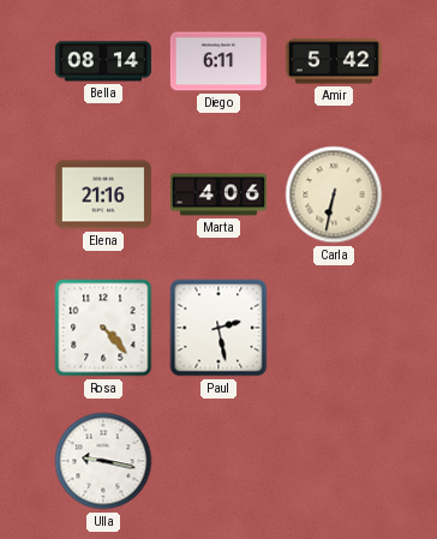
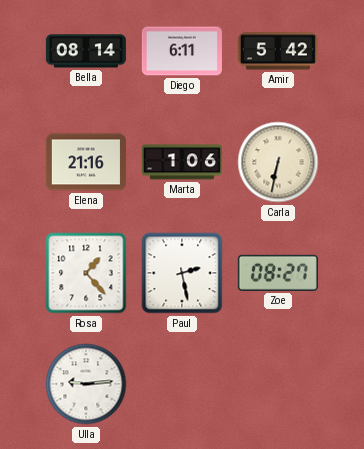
Marta: 4:06 -> 1:06 (182, 162)
Rosa: 4:23 -> 1:23 (86, 273)
Zoe: none -> 08:27 (278, 273)
Ulla: 9:17 -> 9:14 (86, 384)
